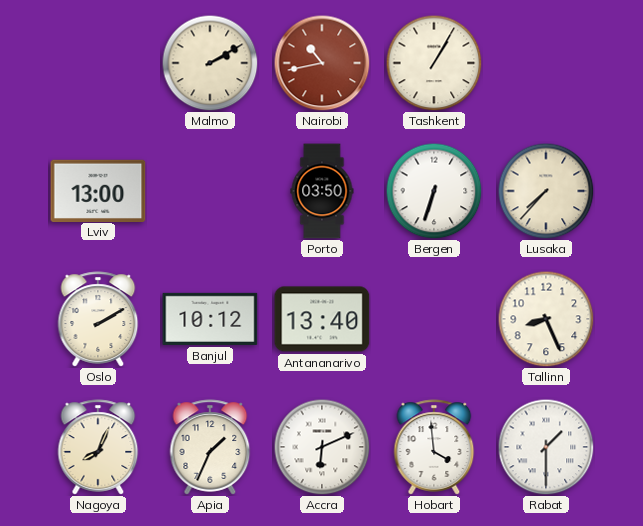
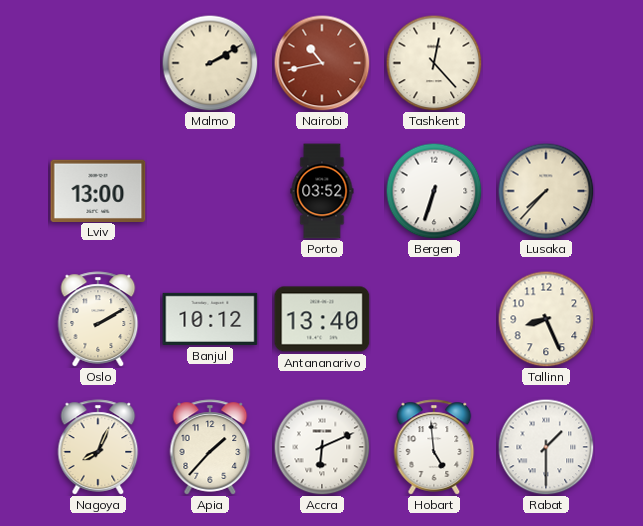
Tashkent: 1:05 -> 12:23 (434, 63)
Porto: 03:50 -> 03:52 (322, 191)
Apia: 1:34 -> 1:37 (210, 447)
Hobart: 3:59 -> 4:59 (434, 447)
